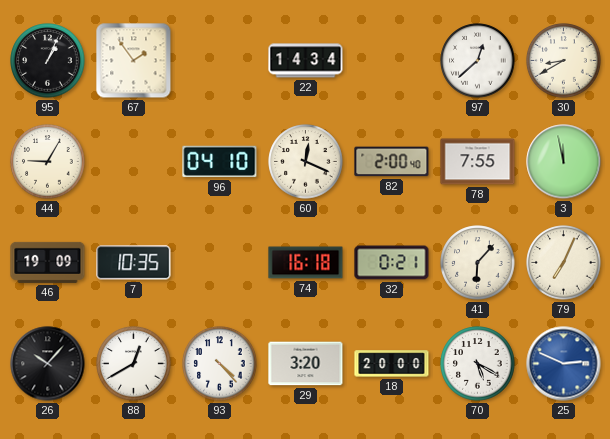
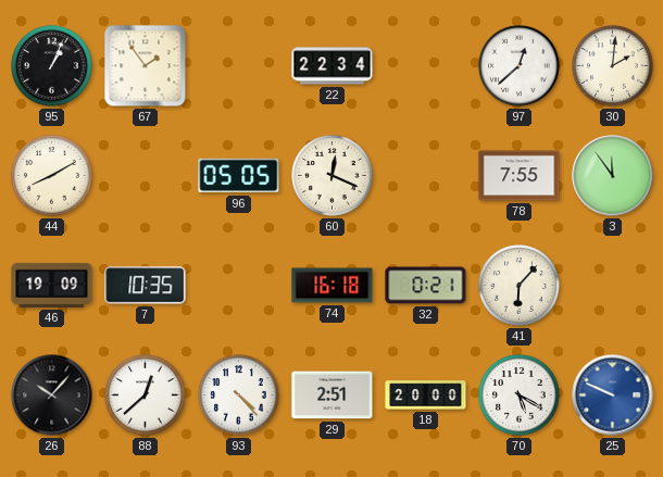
22: 14:34 -> 22:34 (333, 66)
30: 8:40 -> 2:01 (613, 66)
44: 9:05 -> 8:10 (52, 176)
96: 04:10 -> 05:05 (239, 176)
82: 2:00 -> none (392, 162)
3: 11:58 -> 11:54 (613, 176)
79: 7:04 -> none (564, 263)
88: 12:40 -> 12:38 (146, 396)
29: 3:20 -> 2:51 (333, 396)
25: 2:49 -> 9:49 (613, 396)
